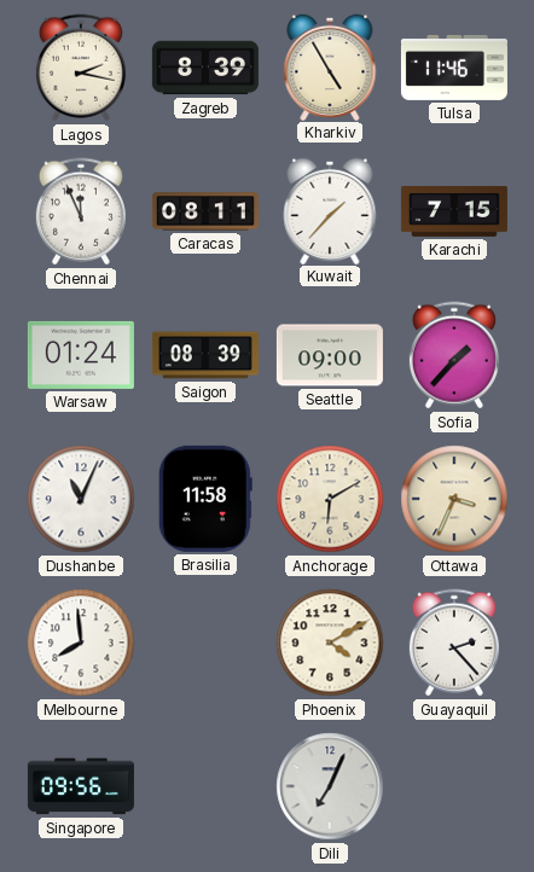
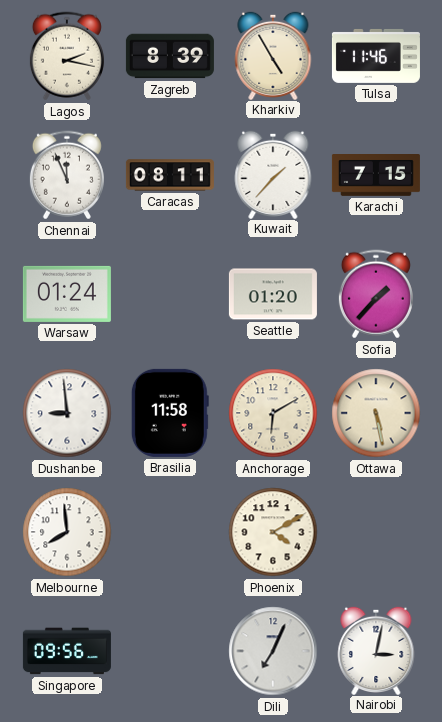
Saigon: 08:39 -> none (205, 355)
Seattle: 09:00 -> 01:20 (273, 294)
Dushanbe: 11:04 -> 8:59 (67, 413)
Ottawa: 3:34 -> 5:28 (376, 413)
Guayaquil: 2:23 -> none (454, 643)
Nairobi: none -> 3:02 (376, 650)
